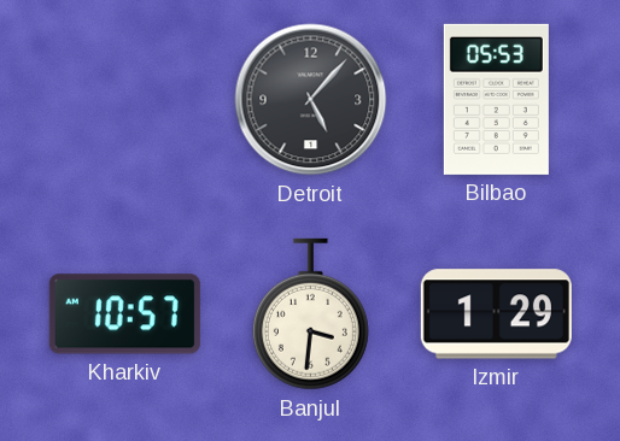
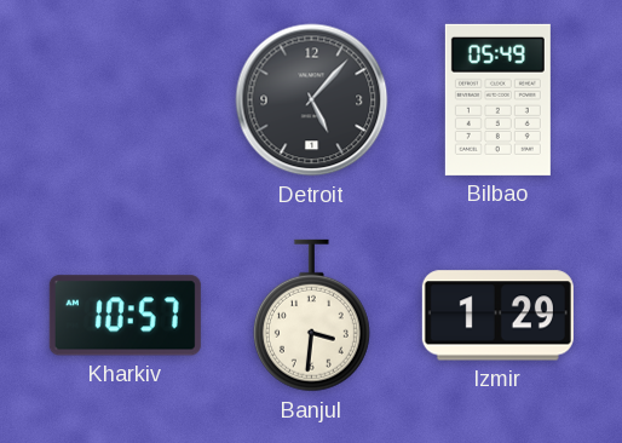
Bilbao: 05:53 -> 05:49 (497, 99)
